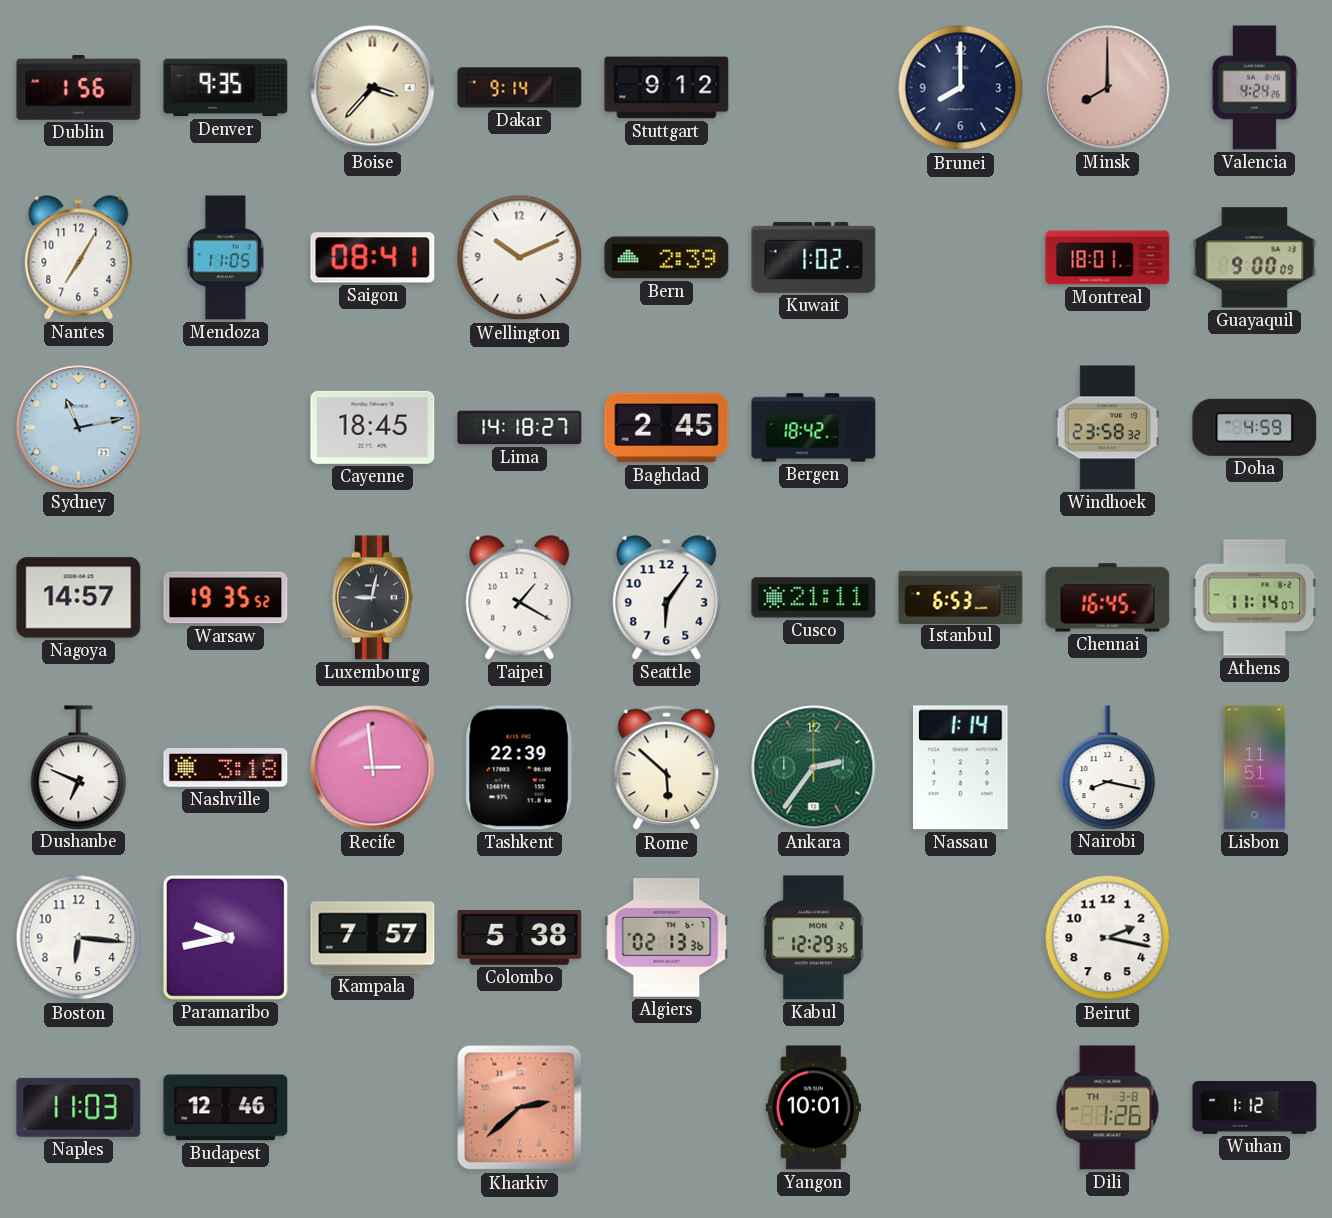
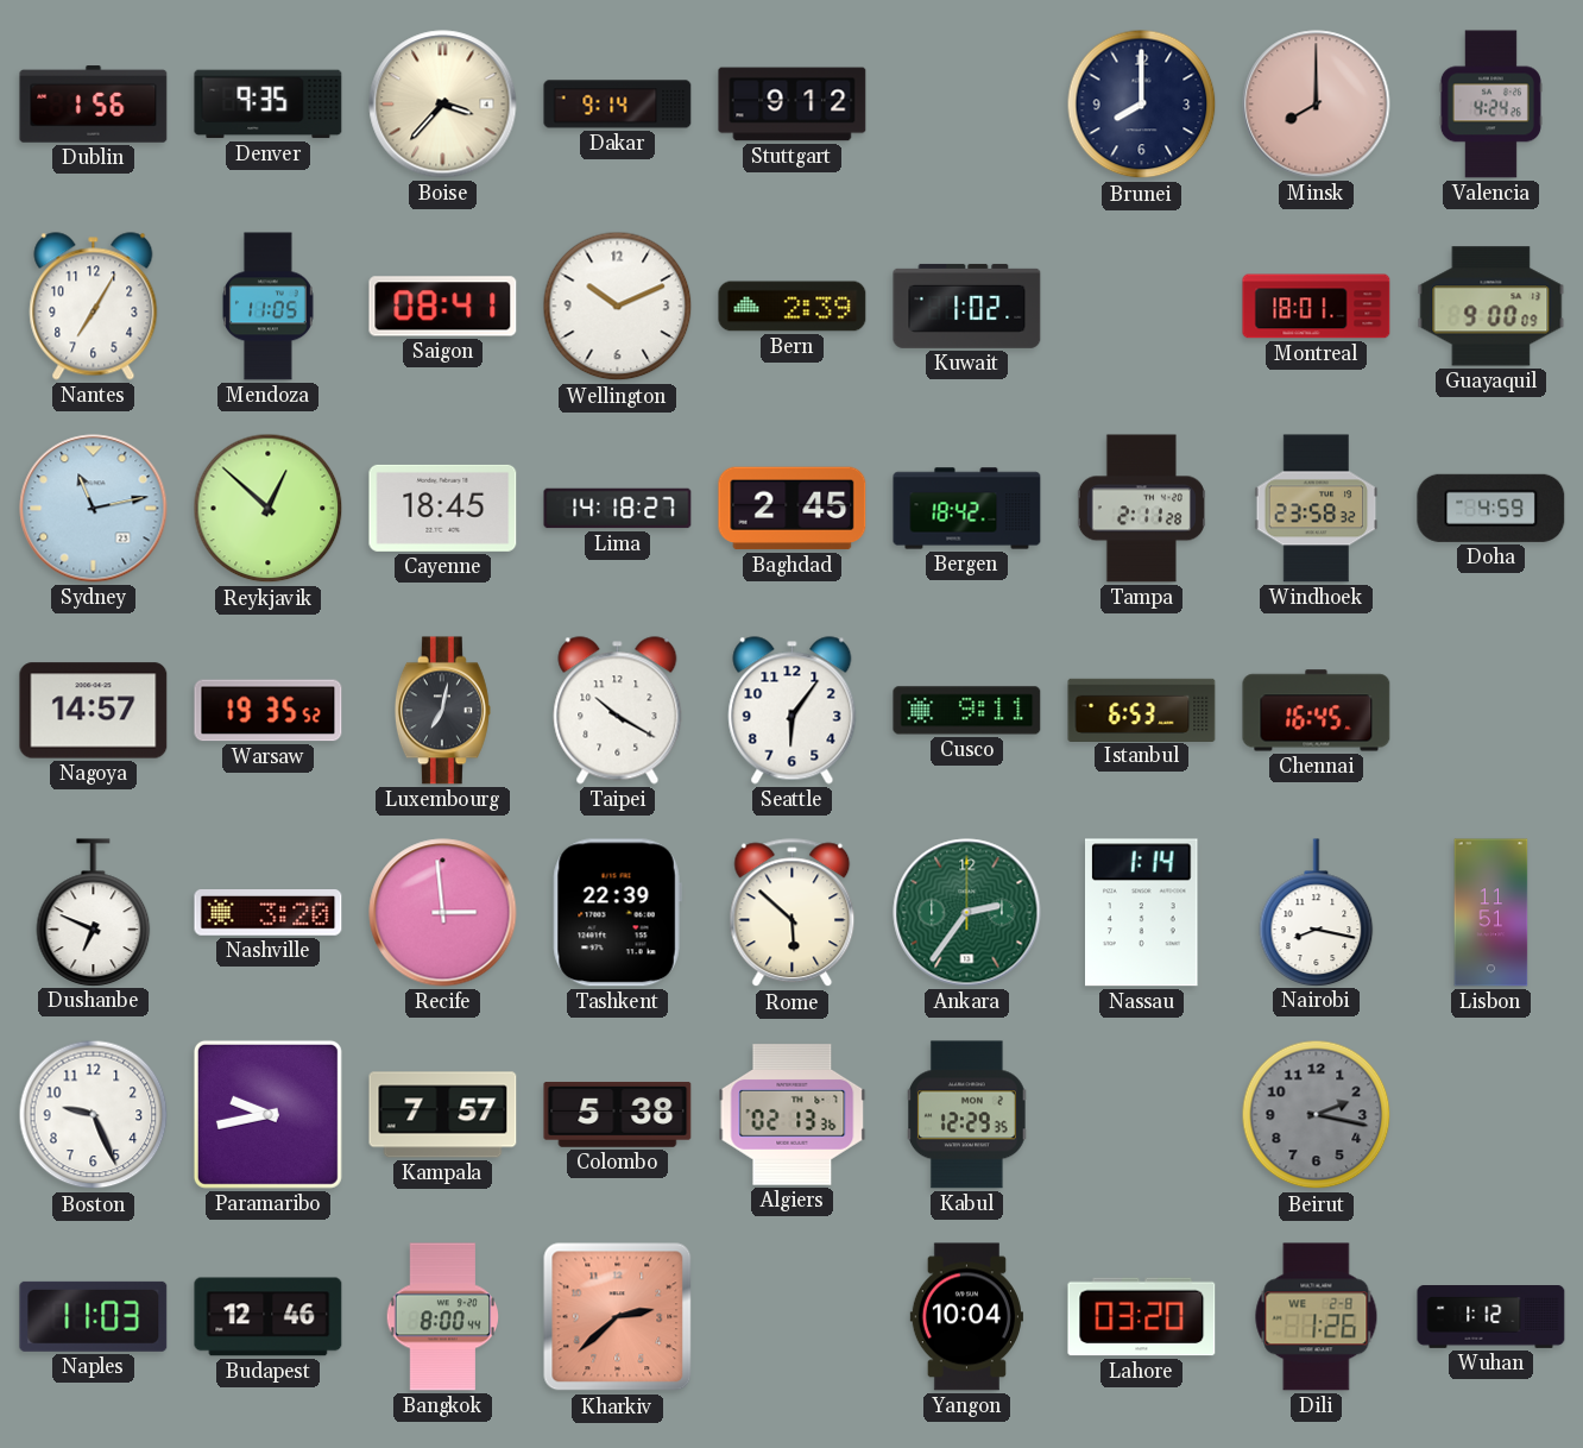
Reykjavik: none -> 12:52 (269, 509)
Tampa: none -> 2:11 (1141, 509)
Luxembourg: 9:02 -> 7:02 (442, 711)
Taipei: 1:20 -> 10:20 (618, 711)
Cusco: 21:11 -> 9:11 (967, 711)
Athens: 11:14 -> none (1255, 598)
Nashville: 3:18 -> 3:20 (269, 913)
Boston: 6:16 -> 9:26 (94, 1115)
Beirut dial: white -> grey (1317, 1115)
Bangkok: none -> 8:00 (443, 1317)
Yangon: 10:01 -> 10:04 (966, 1317)
Lahore: none -> 03:20 (1142, 1317)
Dili date: TH 3-8 -> WE 2-8 (1317, 1317)
